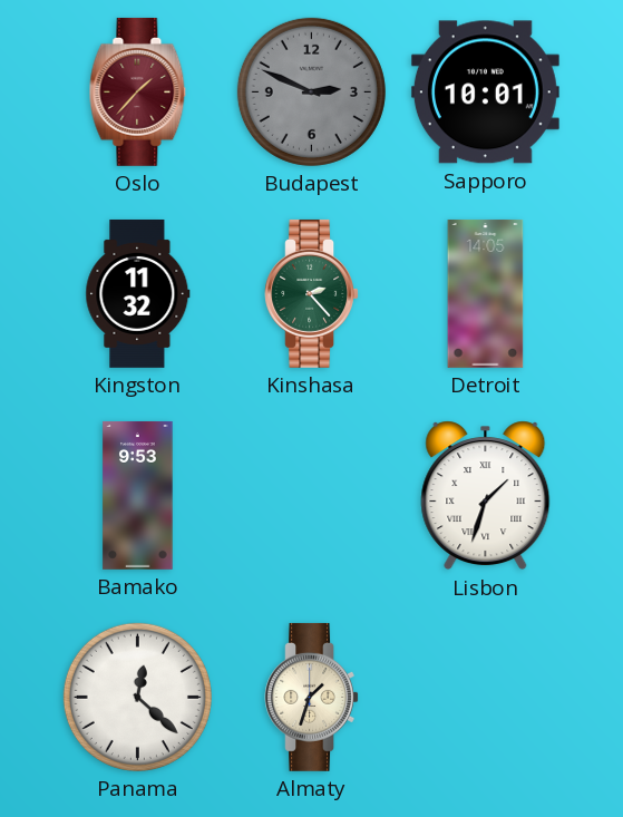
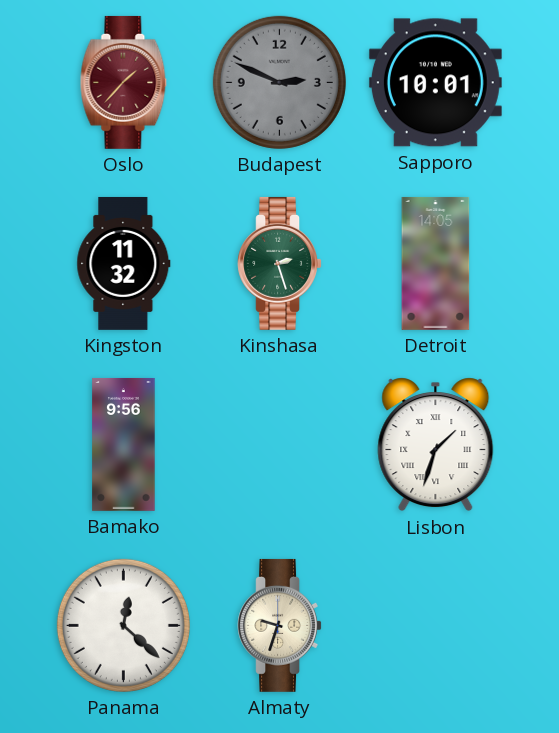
Kinshasa: 2:23 -> 2:27 (279, 263)
Bamako: 9:53 -> 9:56 (124, 444)
Almaty: 1:33 -> 9:33 (279, 625)
